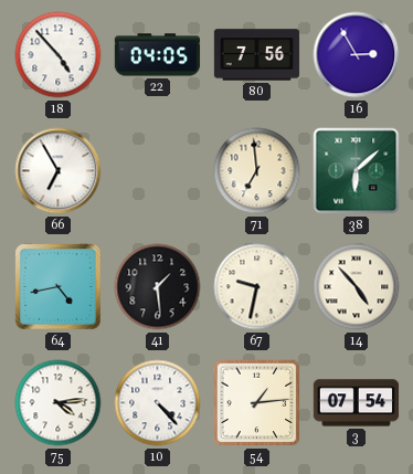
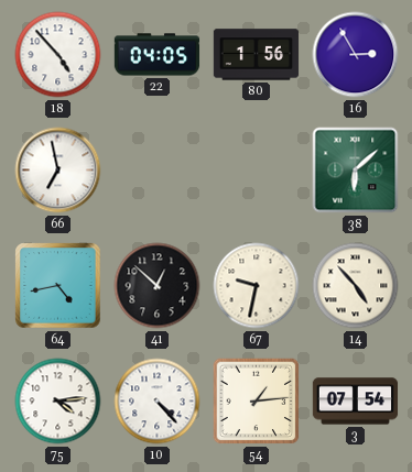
80: 7:56 -> 1:56 (257, 55)
66: 6:55 -> 6:58 (58, 171)
71: 6:59 -> none (257, 171)
41: 1:29 -> 12:52 (158, 286)
